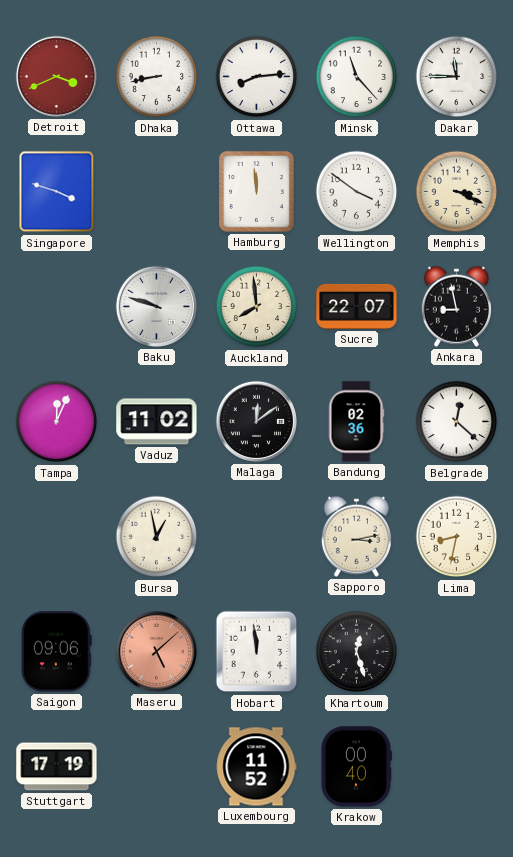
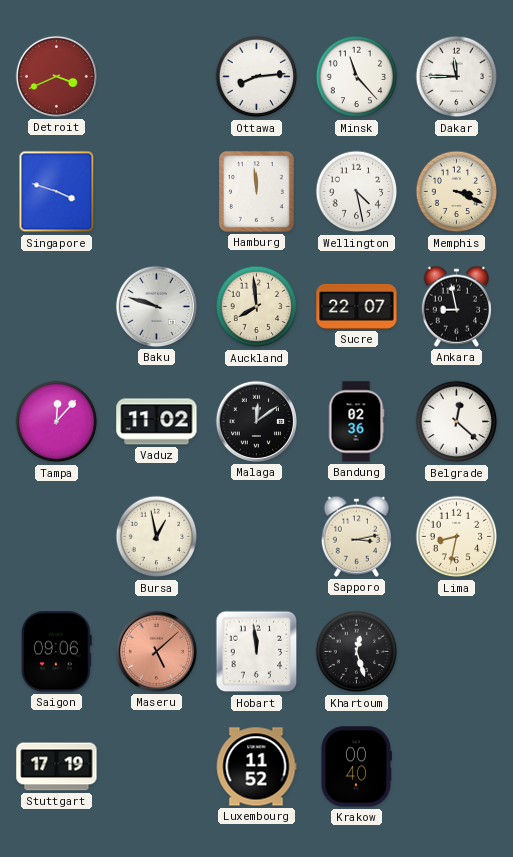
Dhaka: 8:43 -> none (157, 77)
Wellington: 3:51 -> 4:28 (357, 192)
Tampa: 12:04 -> 12:07 (57, 422)
